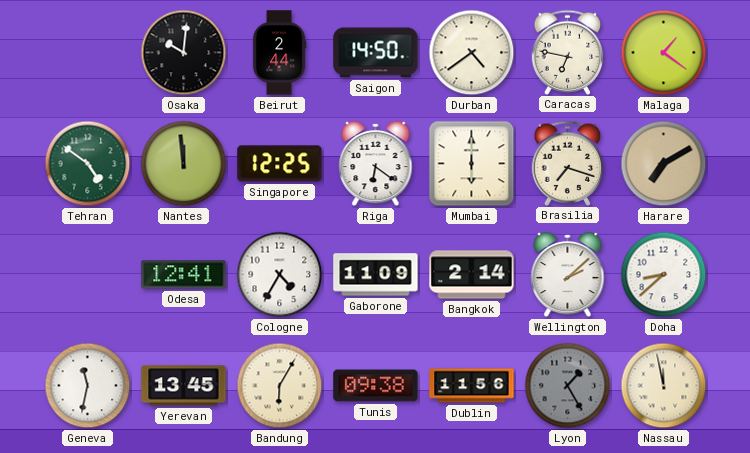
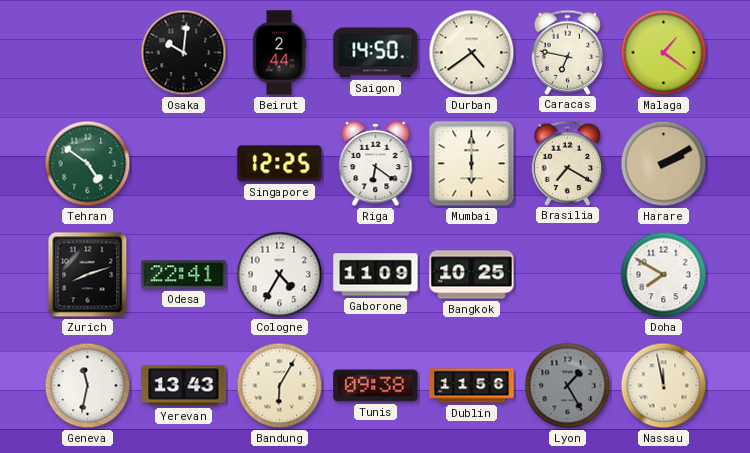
Nantes: 11:59 -> none (184, 164)
Brasilia: 7:18 -> 7:20 (568, 163)
Harare: 7:10 -> 2:10 (664, 164)
Zurich: none -> 8:12 (88, 275)
Odesa: 12:41 -> 22:41 (184, 275)
Bangkok: 2:14 -> 10:25 (472, 275)
Wellington: 2:08 -> none (568, 275)
Doha: 8:38 -> 7:50 (664, 275)
Yerevan: 13:45 -> 13:43 (184, 386)
